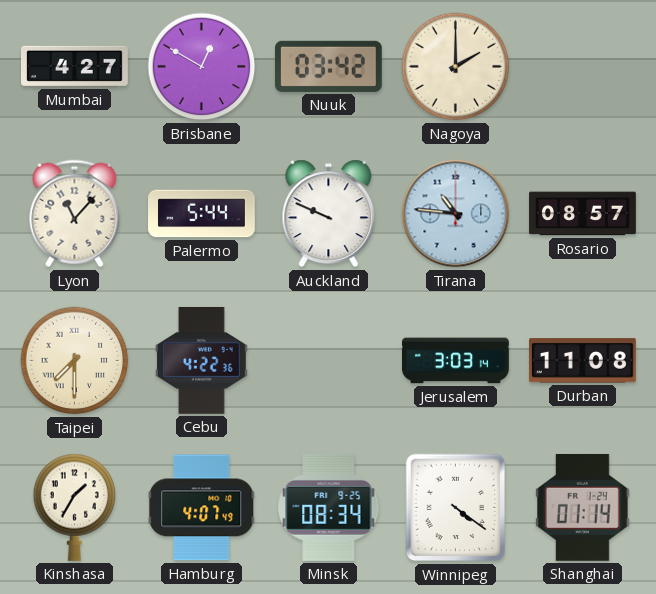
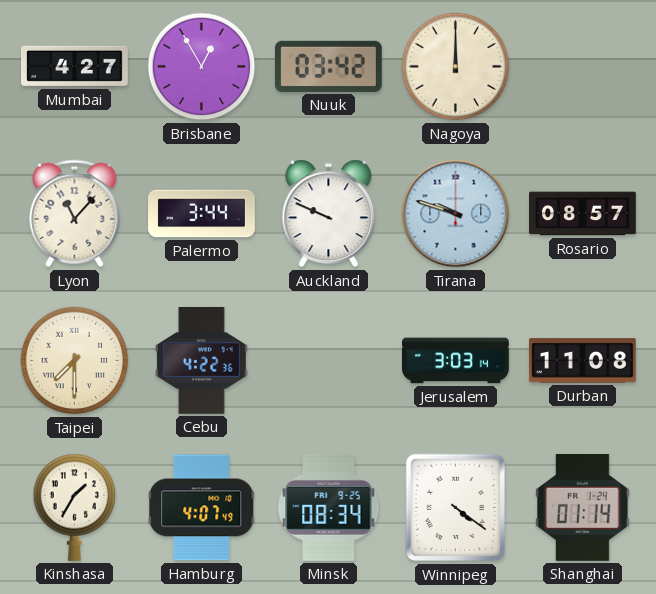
Brisbane: 12:50 -> 12:55 (202, 67)
Nagoya: 2:00 -> 12:00 (456, 67)
Palermo: 5:44 -> 3:44 (202, 214)
Tirana: 10:46 -> 9:48 (456, 214)
